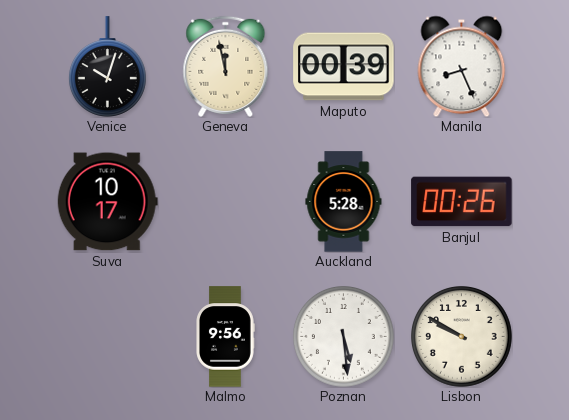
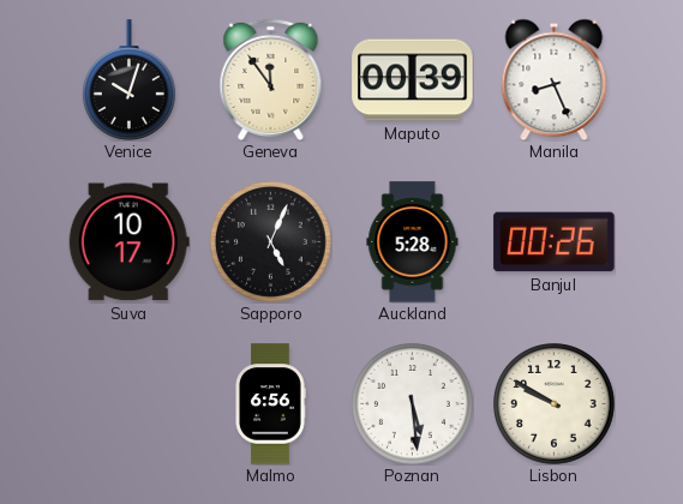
Geneva: 11:58 -> 11:54 (271, 79)
Sapporo: none -> 5:04 (271, 242)
Malmo: 9:56 -> 6:56 (270, 404)
